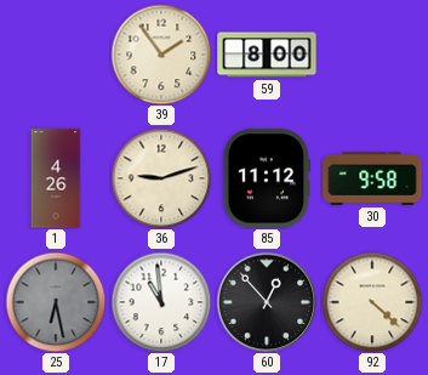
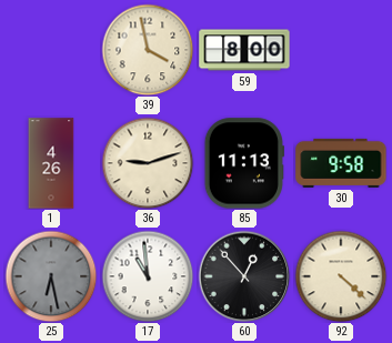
39: 1:54 -> 3:58 (148, 50)
85: 11:12 -> 11:13 (244, 163)
